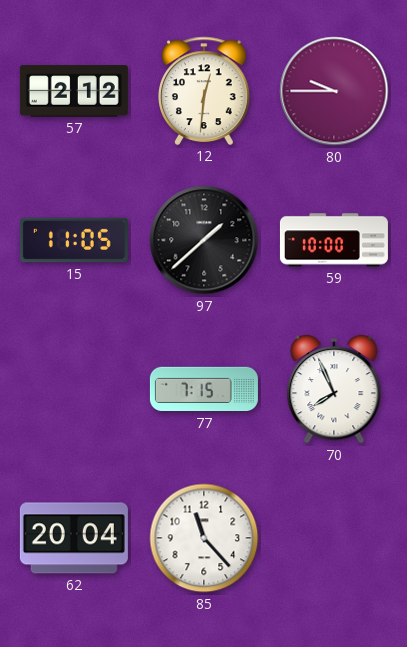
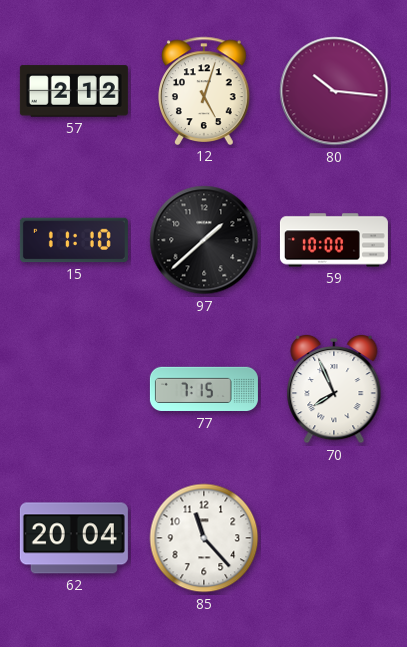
12: 12:31 -> 5:03 (204, 91)
80: 9:45 -> 10:16 (334, 91)
15: 11:05 -> 11:10 (74, 240)
